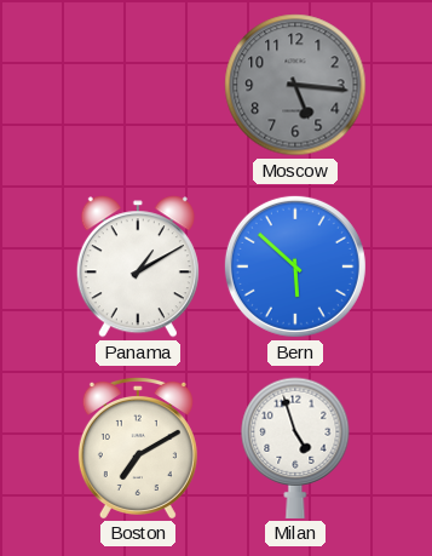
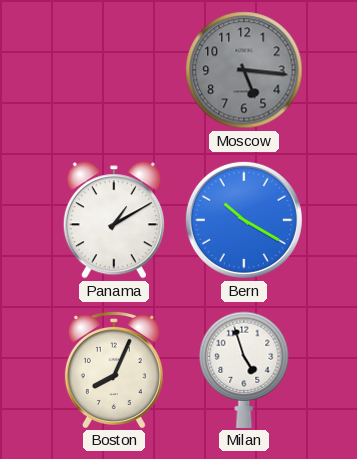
Bern: 5:52 -> 10:20 (244, 220)
Boston: 7:10 -> 8:04 (114, 369)
